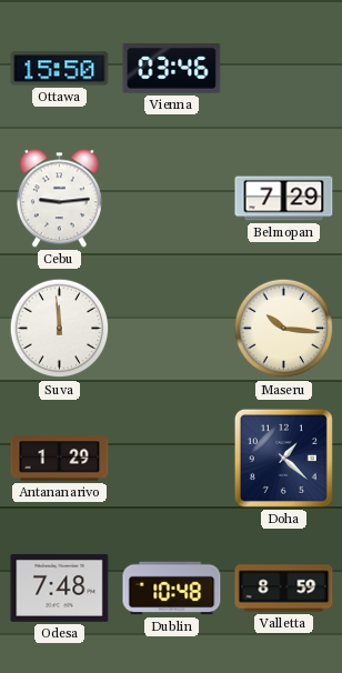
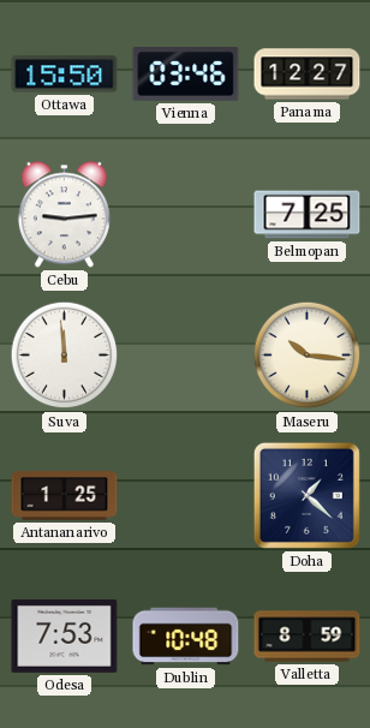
Panama: none -> 12:27 (308, 74)
Belmopan: 7:29 -> 7:25 (308, 215)
Antananarivo: 1:29 -> 1:25 (65, 496)
Odesa: 7:48 -> 7:53 (65, 635)
